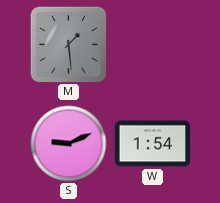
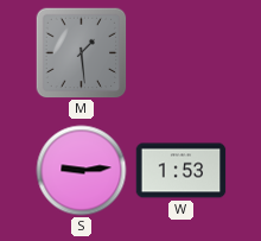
S: 9:11 -> 9:14 (82, 171)
W: 1:54 -> 1:53 (182, 171)
